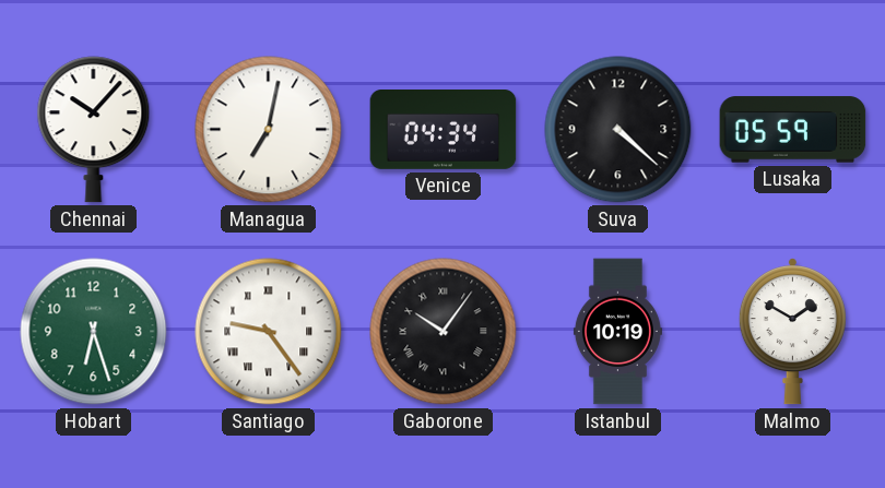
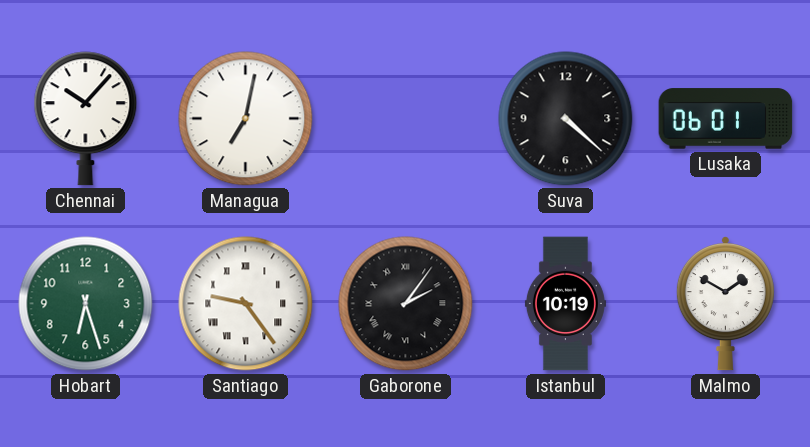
Venice: 04:34 -> none (444, 130)
Lusaka: 05:59 -> 06:01 (726, 119)
Gaborone: 10:06 -> 2:06 (406, 304)
